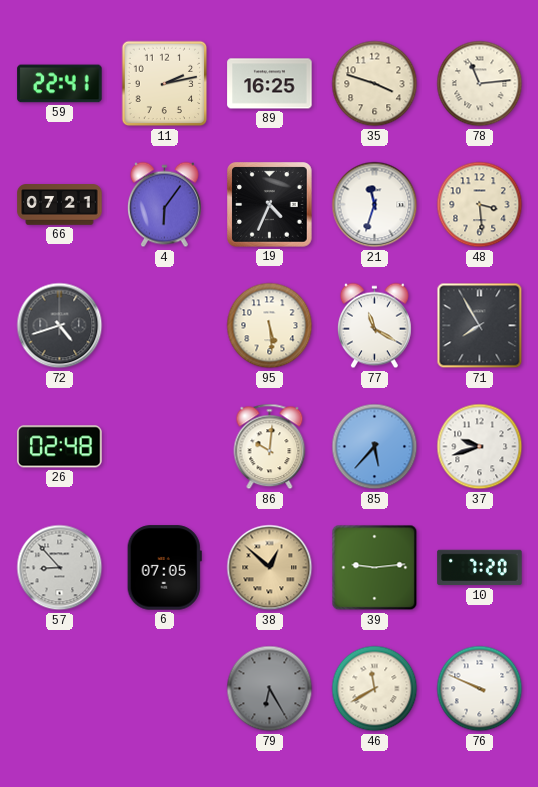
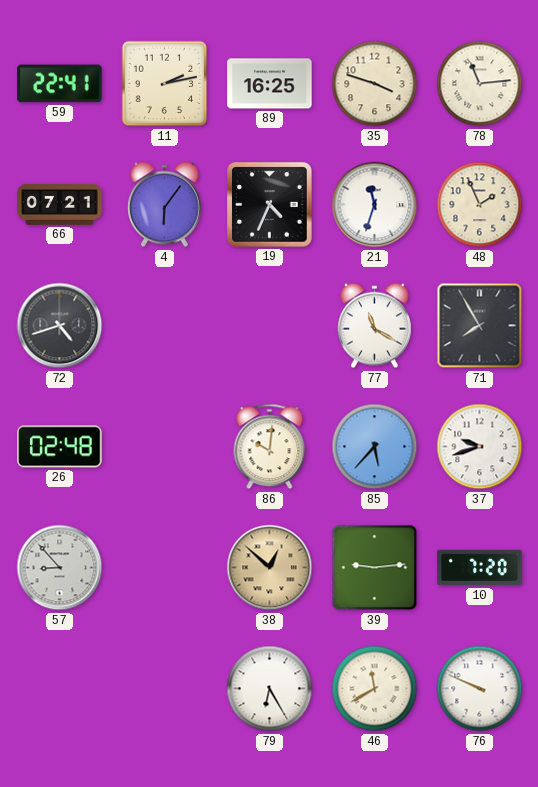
48: 3:29 -> 1:56 (480, 205)
95: 5:29 -> none (270, 326)
6: 07:05 -> none (164, 568)
79 dial: grey -> white (270, 689)
